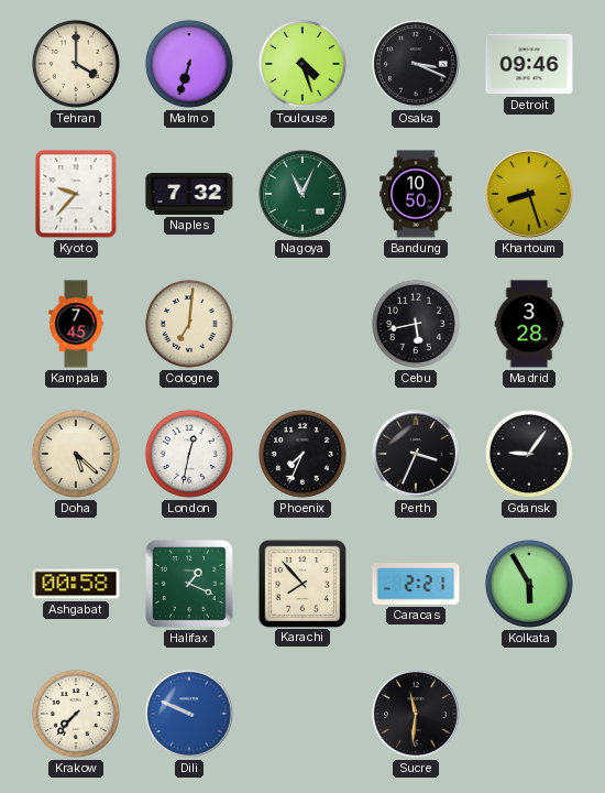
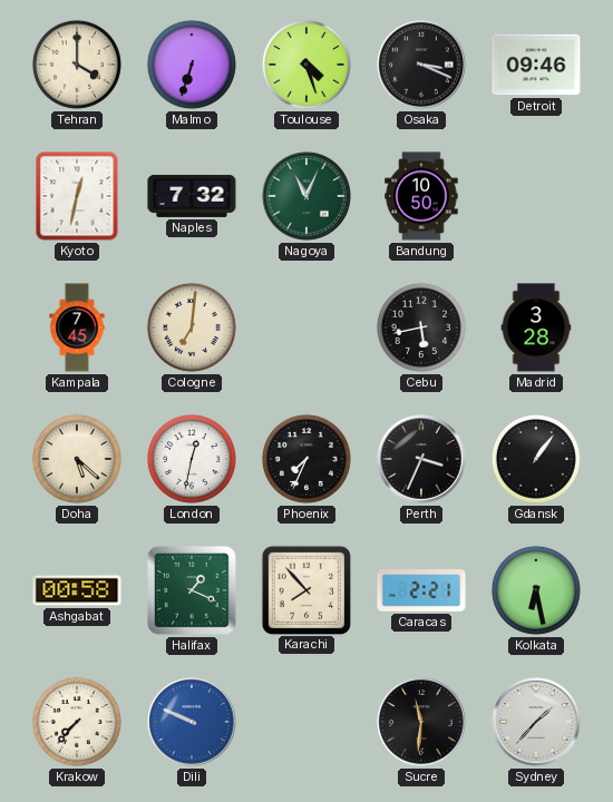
Kyoto: 9:37 -> 12:32 (77, 196)
Khartoum: 8:27 -> none (529, 194)
Gdansk: 9:06 -> 1:06 (536, 459)
Kolkata: 5:55 -> 6:28 (536, 590)
Sydney: none -> 1:37 (536, 722)
